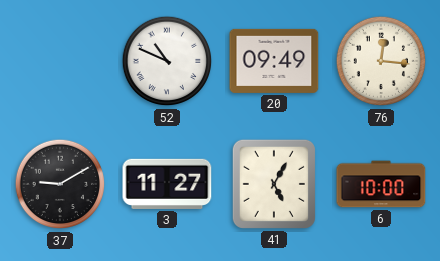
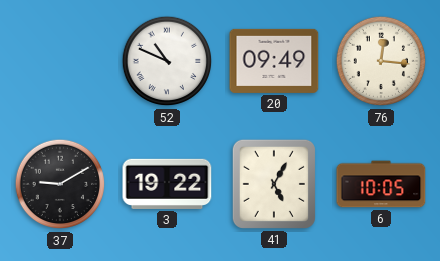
3: 11:27 -> 19:22 (167, 184)
6: 10:00 -> 10:05 (381, 184)
